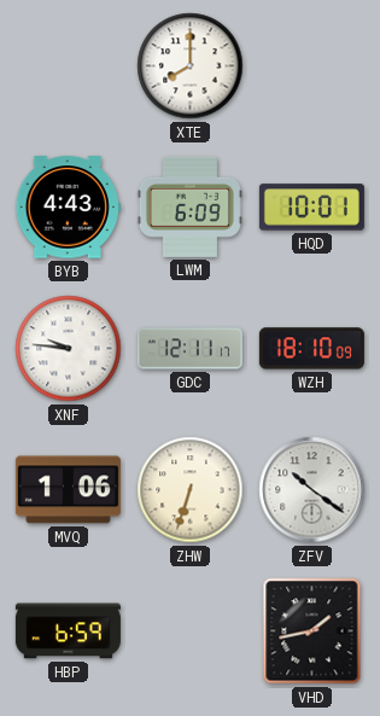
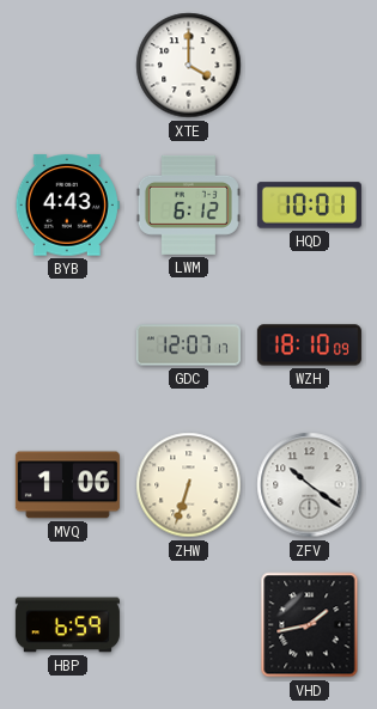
XTE: 8:00 -> 4:00 (189, 66)
LWM: 6:09 -> 6:12 (188, 204)
XNF: 9:46 -> none (69, 349)
GDC: 12:11 -> 12:07 (188, 346)
